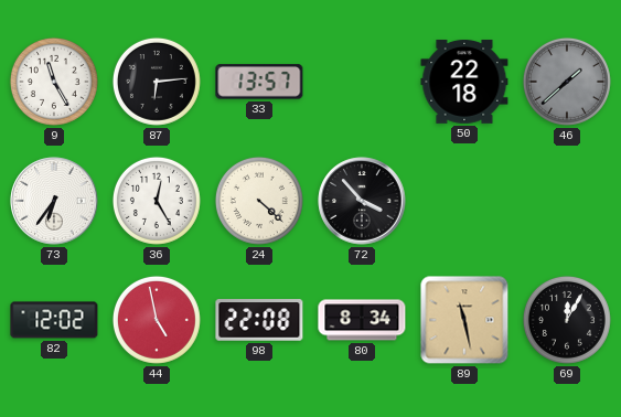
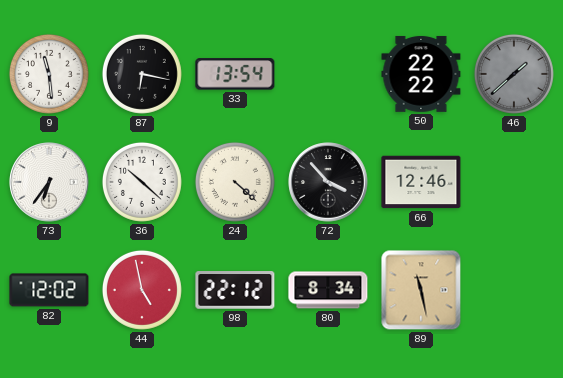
9: 11:25 -> 11:29 (49, 74)
87: 6:14 -> 6:17 (142, 74)
33: 13:57 -> 13:54 (235, 74)
50: 22:18 -> 22:22 (421, 74)
36: 12:25 -> 10:22 (142, 182)
66: none -> 12:46 (421, 182)
98: 22:08 -> 22:12 (235, 290)
69: 12:05 -> none (567, 320)
